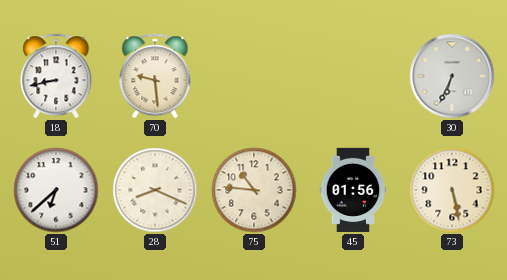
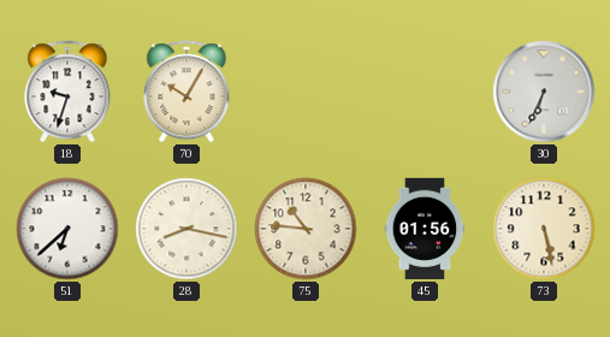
18: 8:43 -> 9:33 (67, 91)
70: 9:29 -> 10:05 (186, 91)
28: 8:19 -> 8:17 (186, 229)
